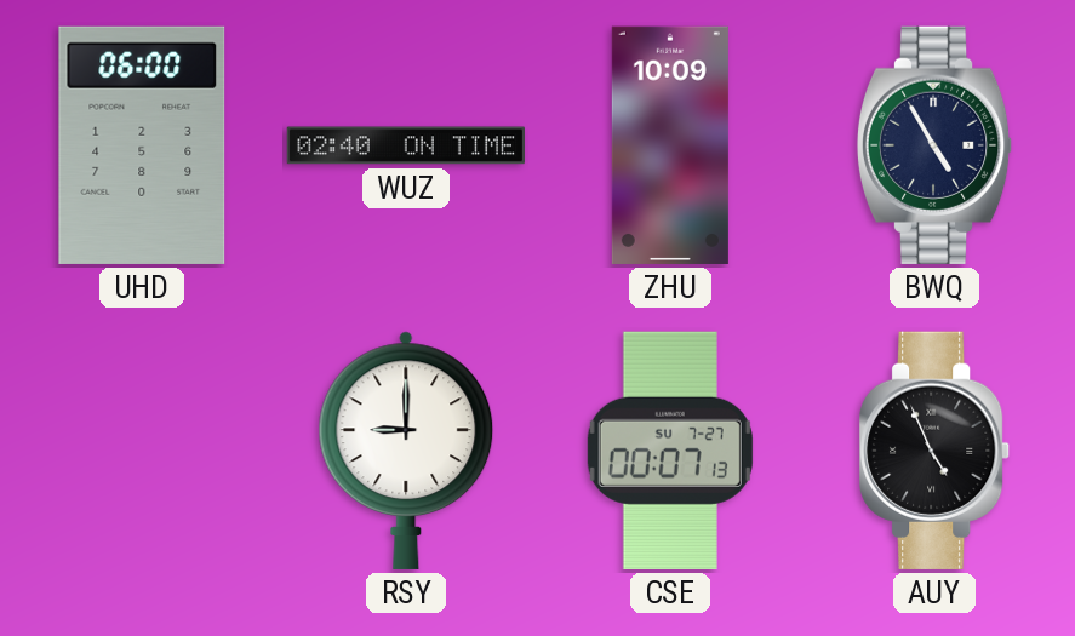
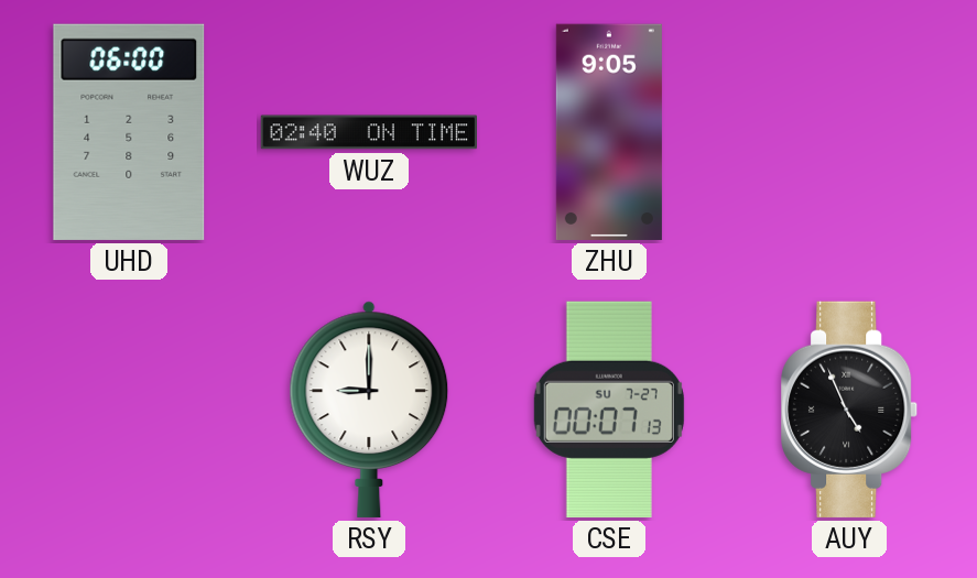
ZHU: 10:09 -> 9:05 (609, 132)
BWQ: 4:55 -> none (934, 145)
